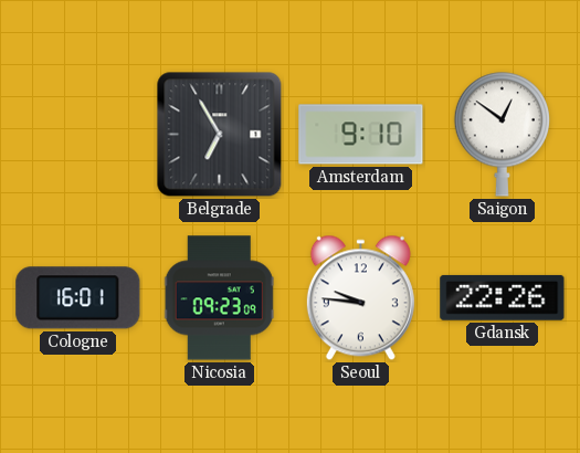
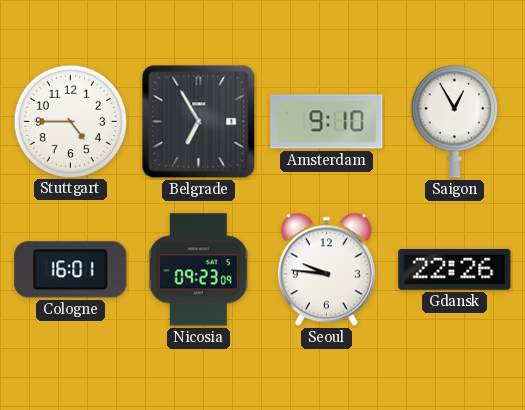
Stuttgart: none -> 4:45 (70, 121)
Saigon: 12:51 -> 12:55 (454, 121)
